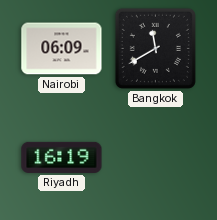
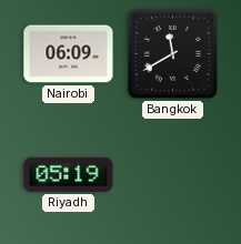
Riyadh: 16:19 -> 05:19 (69, 174)
